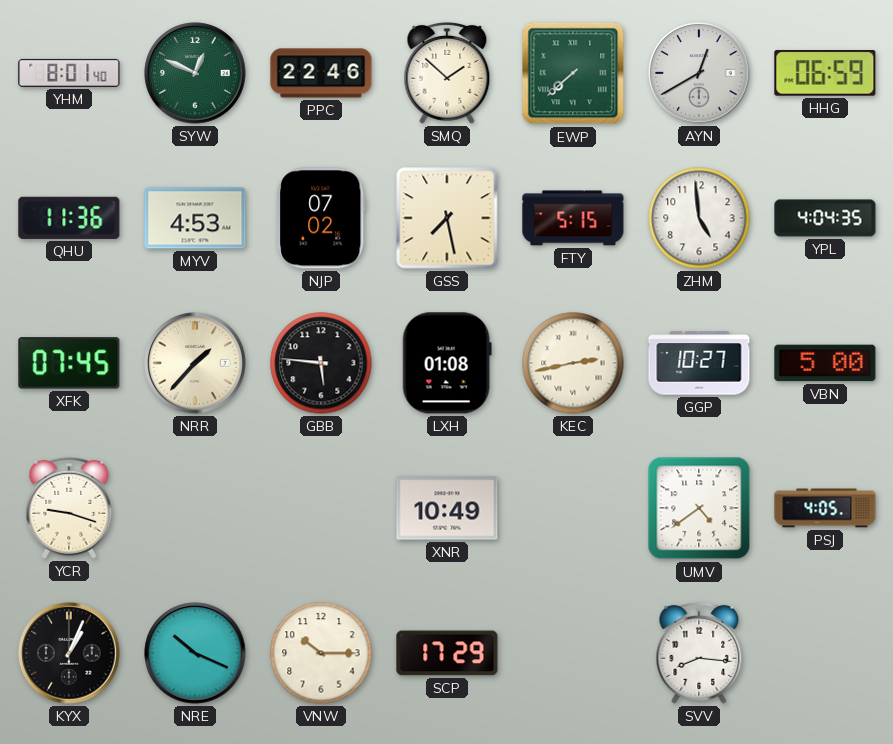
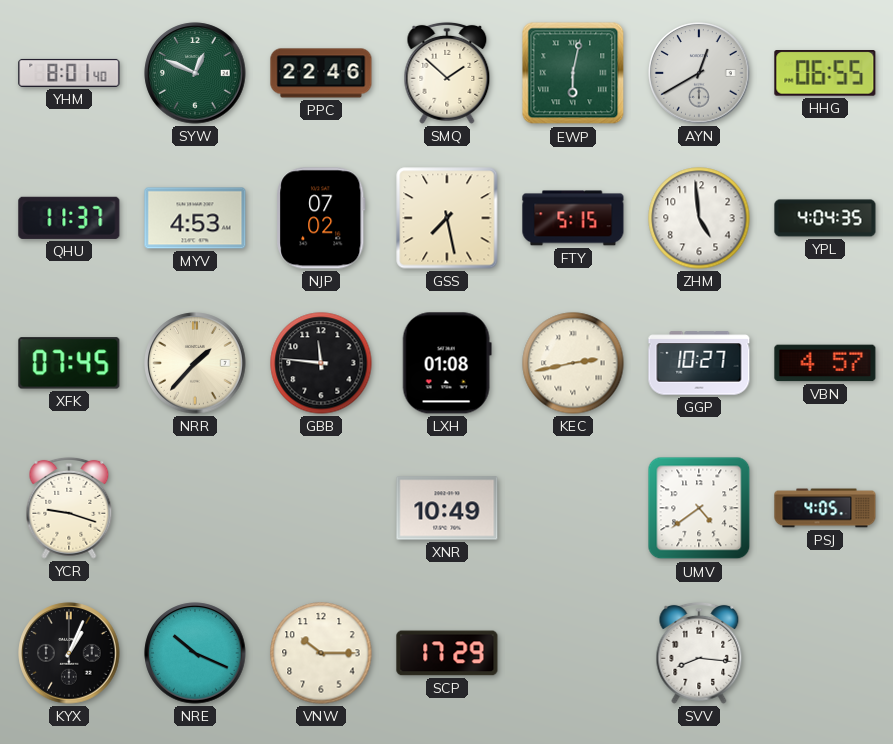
EWP: 7:38 -> 6:02 (573, 73)
HHG: 06:59 -> 06:55 (825, 73)
QHU: 11:36 -> 11:37 (69, 218)
GBB: 5:46 -> 11:46 (321, 363)
VBN: 5:00 -> 4:57 (825, 363)
